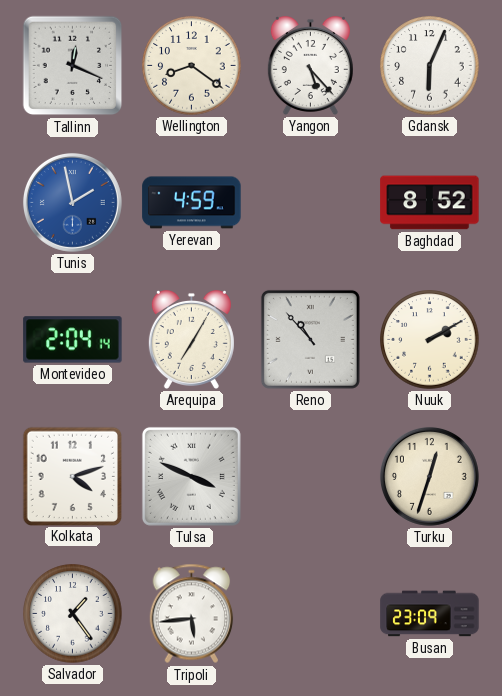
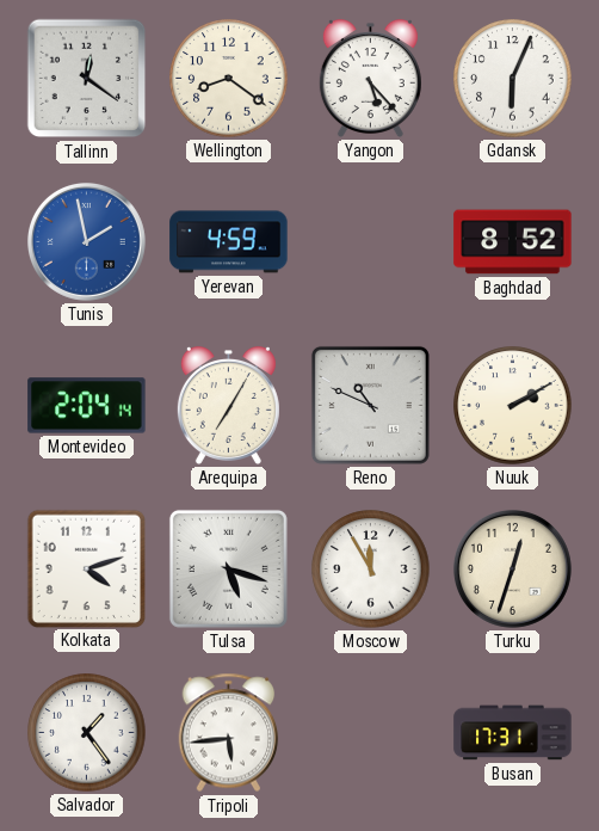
Tallinn: 12:19 -> 12:21 (87, 79)
Reno: 10:53 -> 10:49 (370, 405)
Tulsa: 3:49 -> 5:18 (228, 568)
Moscow: none -> 11:55 (371, 570)
Busan: 23:09 -> 17:31 (513, 733)
